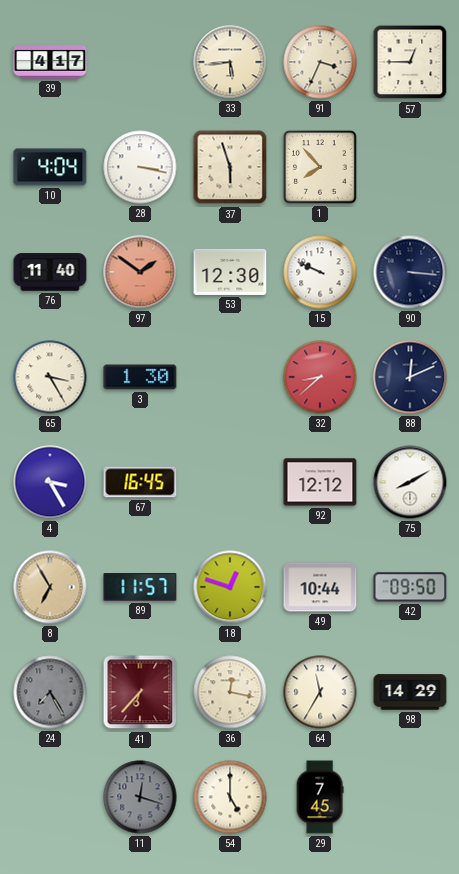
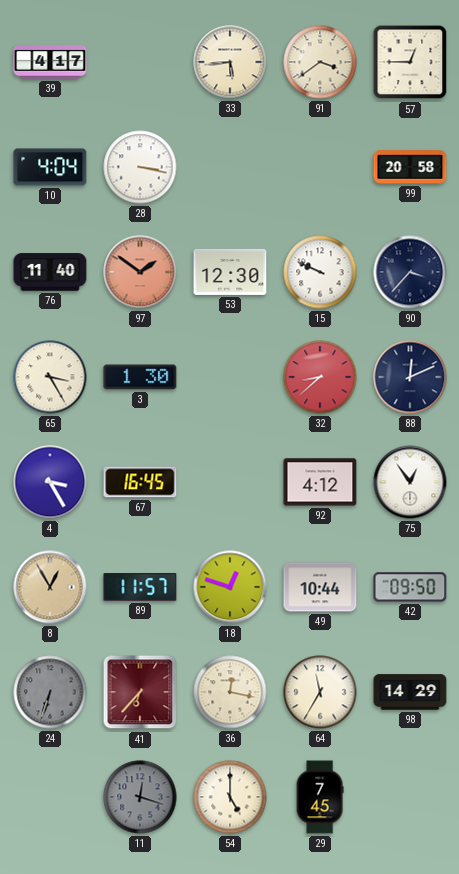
91: 3:34 -> 3:39 (320, 62)
37: 5:57 -> none (230, 167)
1: 7:53 -> none (320, 167)
99: none -> 20:58 (410, 167)
90: 3:16 -> 3:37 (410, 272)
92: 12:12 -> 4:12 (320, 482)
75: 8:10 -> 12:54 (410, 482)
8: 6:55 -> 12:55 (50, 587)
24: 7:25 -> 6:33 (50, 692)
